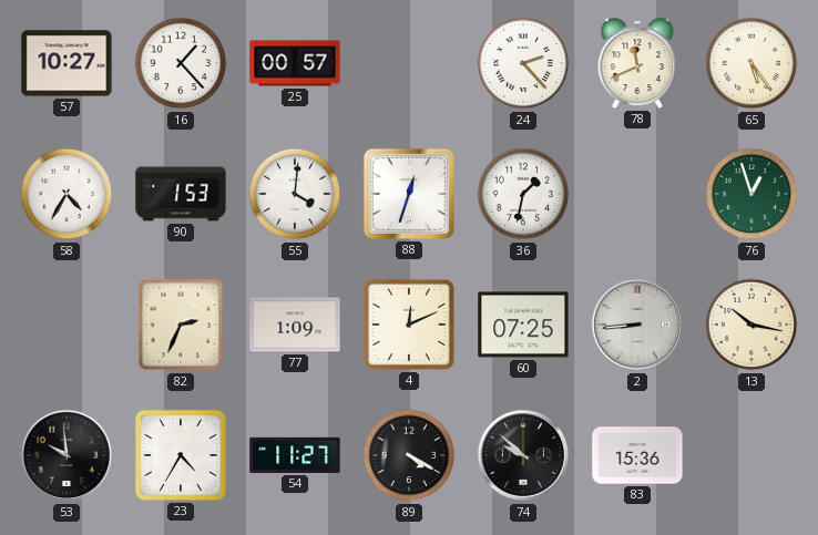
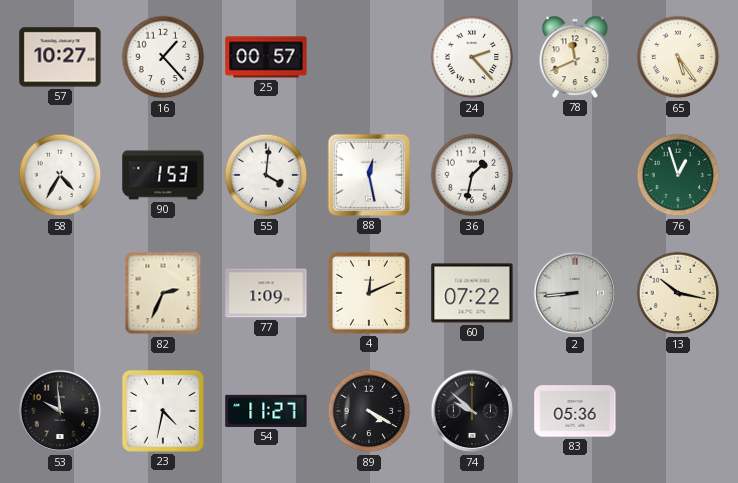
88: 12:33 -> 12:28 (369, 175)
60: 07:25 -> 07:22 (472, 293)
23: 4:35 -> 4:32 (163, 411)
83: 15:36 -> 05:36 (575, 411)
